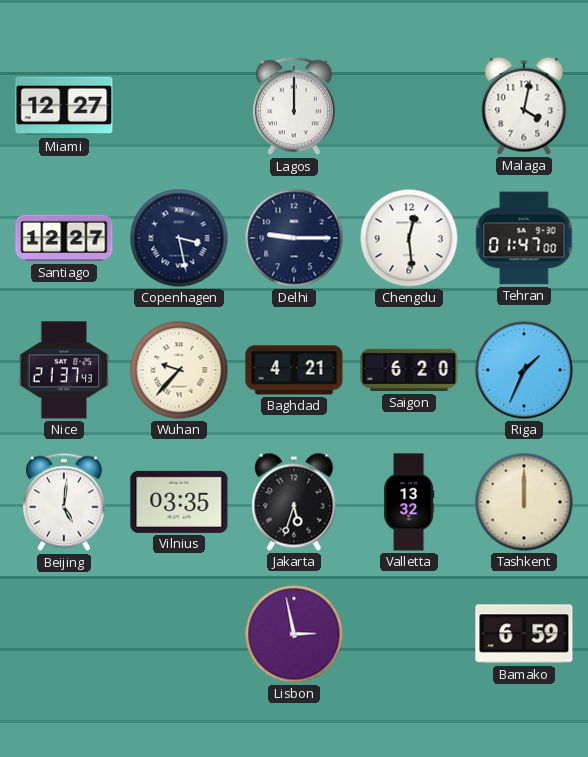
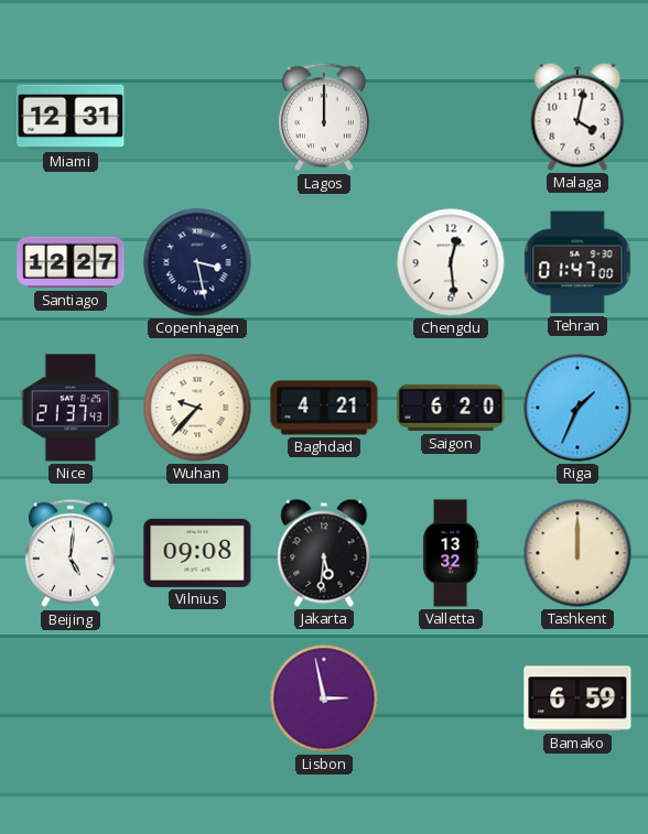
Miami: 12:27 -> 12:31 (71, 117)
Delhi: 9:15 -> none (294, 238)
Vilnius: 03:35 -> 09:08 (197, 553)
Jakarta: 5:33 -> 5:31 (324, 553)
